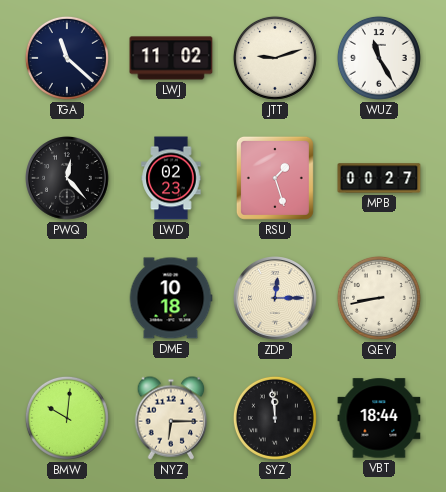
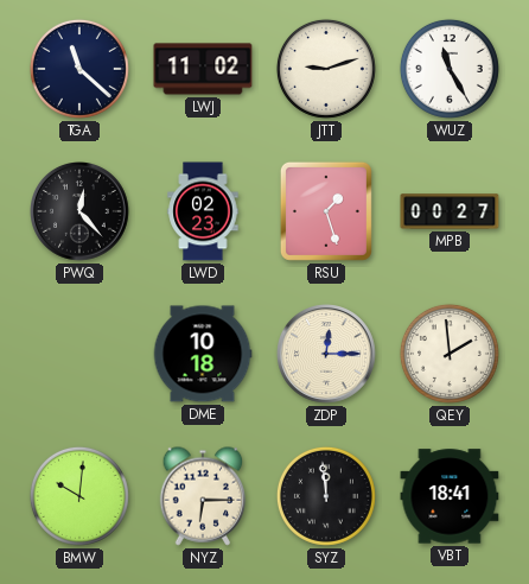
QEY: 8:43 -> 1:59 (450, 354)
VBT: 18:44 -> 18:41 (450, 496)
